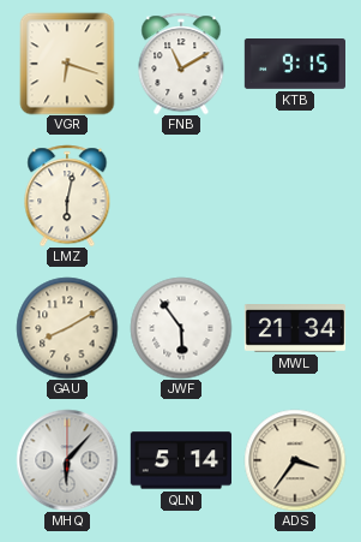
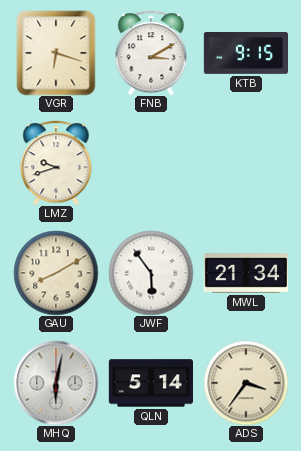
FNB: 11:10 -> 3:10 (151, 53)
LMZ: 6:02 -> 9:42 (56, 163)
MHQ: 6:07 -> 6:02 (56, 383)
